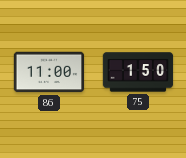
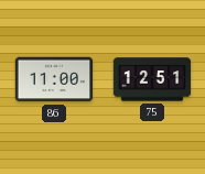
75: 1:50 -> 12:51 (152, 79)
